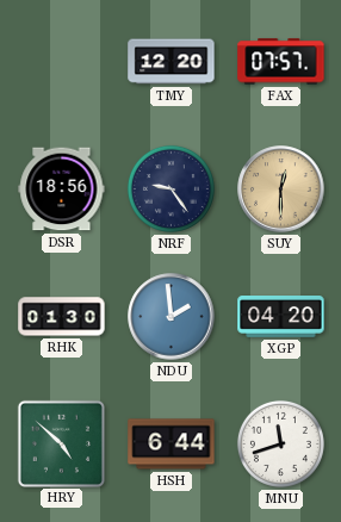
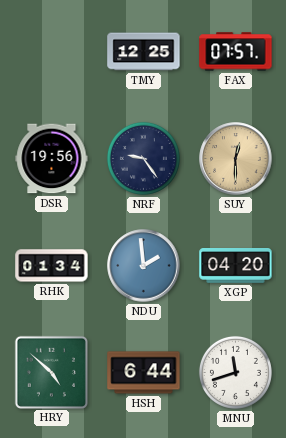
TMY: 12:20 -> 12:25 (144, 52)
DSR: 18:56 -> 19:56 (52, 159)
RHK: 01:30 -> 01:34 (52, 266)
